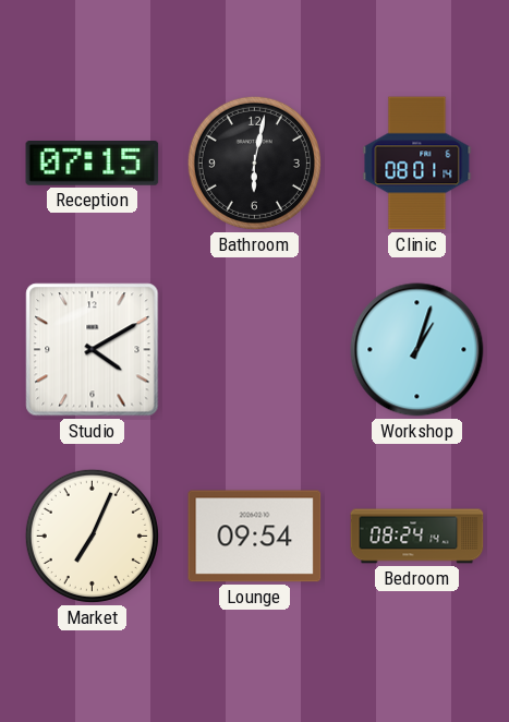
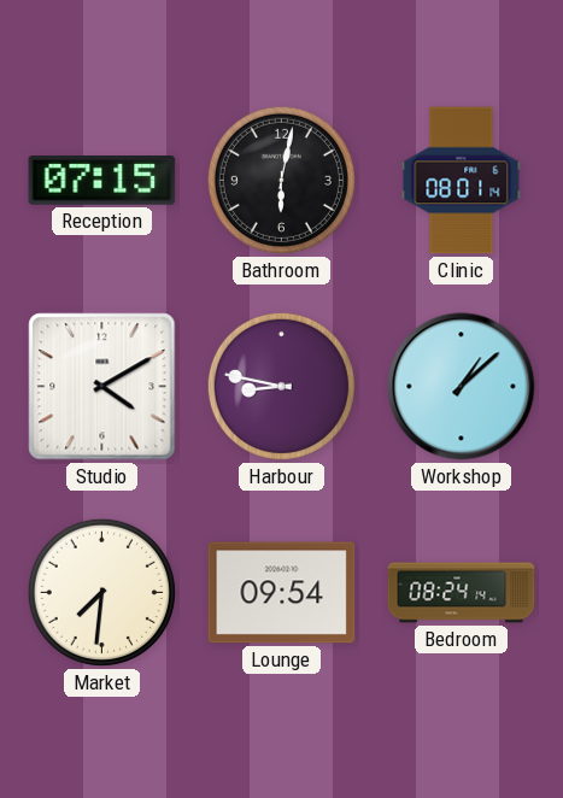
Harbour: none -> 8:47 (281, 386)
Workshop: 1:03 -> 1:08 (462, 387)
Market: 7:04 -> 7:31 (101, 592)
